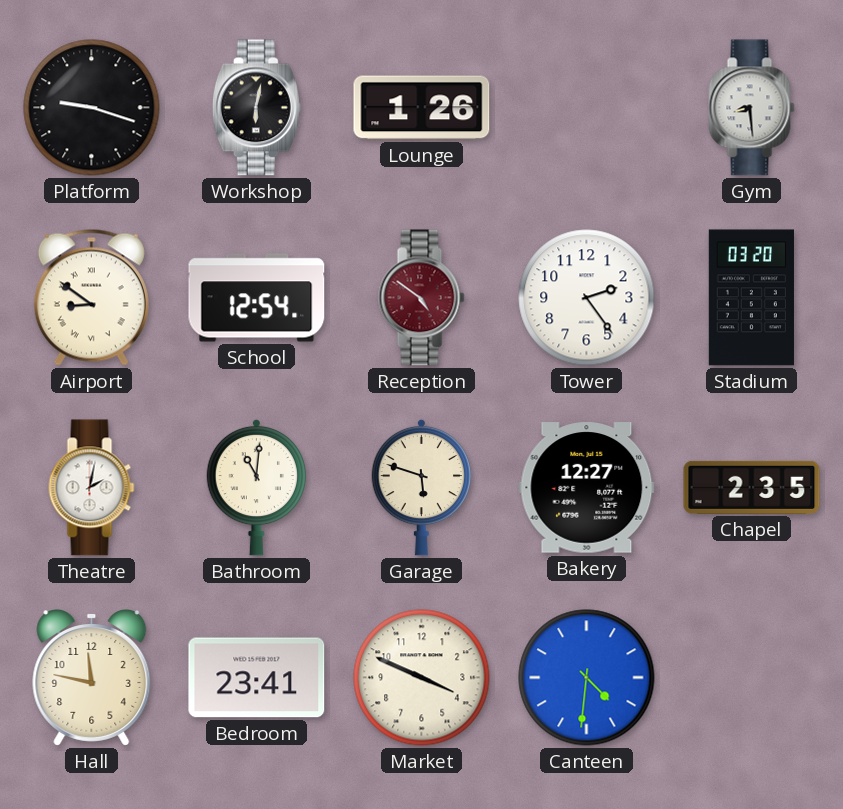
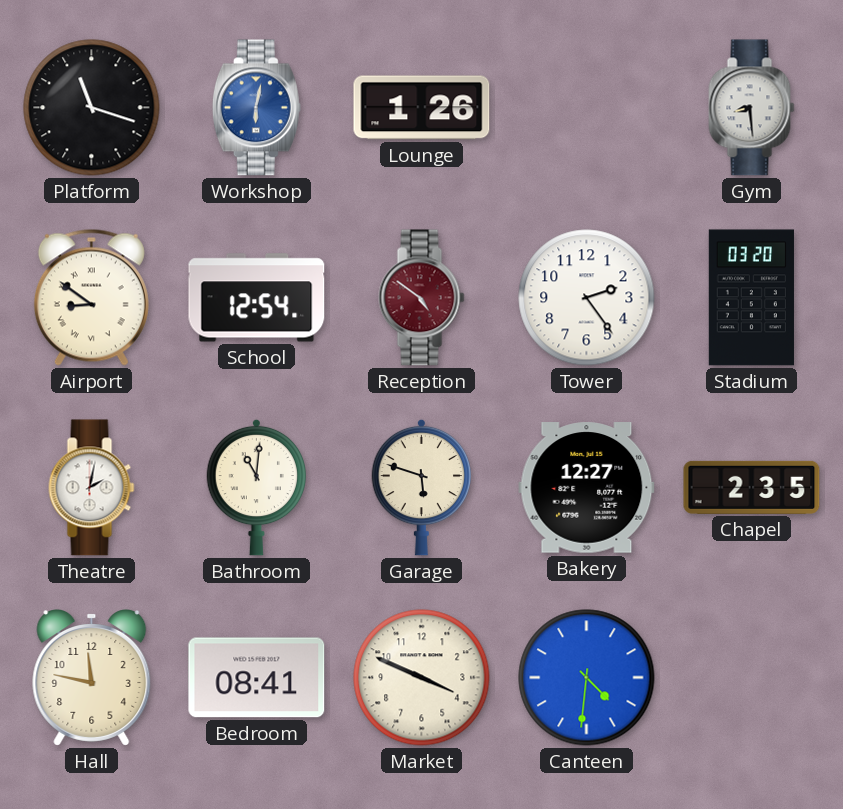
Platform: 9:18 -> 11:18 (92, 108)
Workshop dial: black -> blue (256, 108)
Bedroom: 23:41 -> 08:41 (257, 678)
